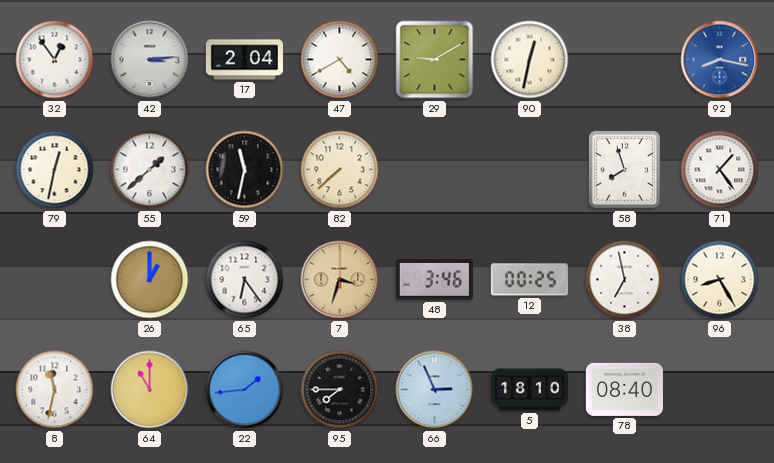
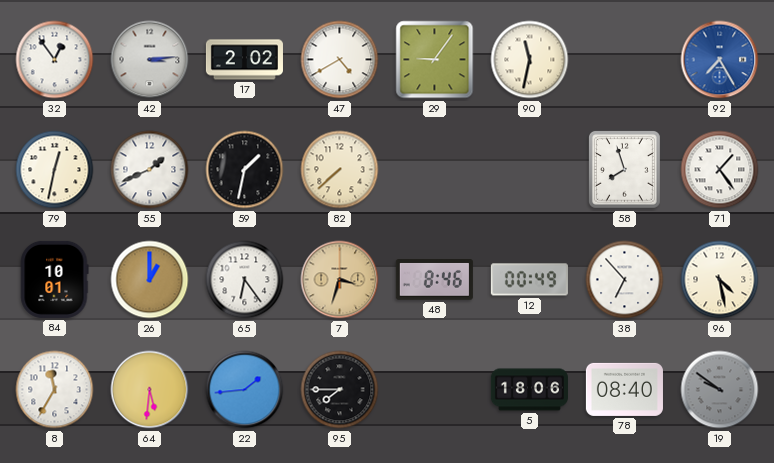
17: 2:04 -> 2:02 (244, 60)
29: 9:10 -> 9:06 (435, 60)
90: 12:32 -> 11:32 (530, 60)
92: 8:17 -> 7:25 (720, 60)
55: 1:38 -> 1:41 (150, 170)
59: 11:32 -> 1:32 (245, 170)
84: none -> 10:01 (55, 279)
48: 3:46 -> 8:46 (434, 280)
12: 00:25 -> 00:49 (529, 280)
38: 6:58 -> 6:53 (625, 280)
96: 8:25 -> 4:28 (720, 280)
8: 11:32 -> 11:35 (55, 390)
64: 11:00 -> 5:31 (150, 390)
66: 2:56 -> none (435, 390)
5: 18:10 -> 18:06 (529, 390)
19: none -> 9:51 (720, 390)
